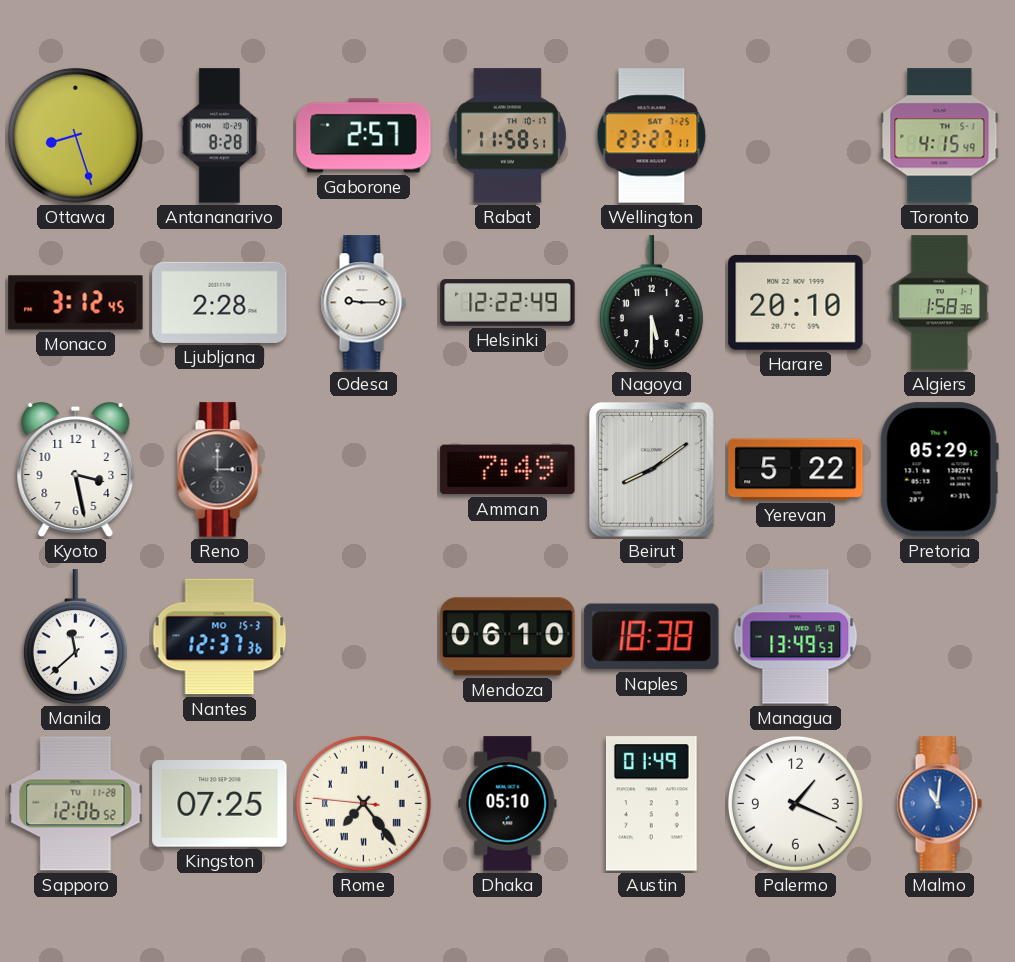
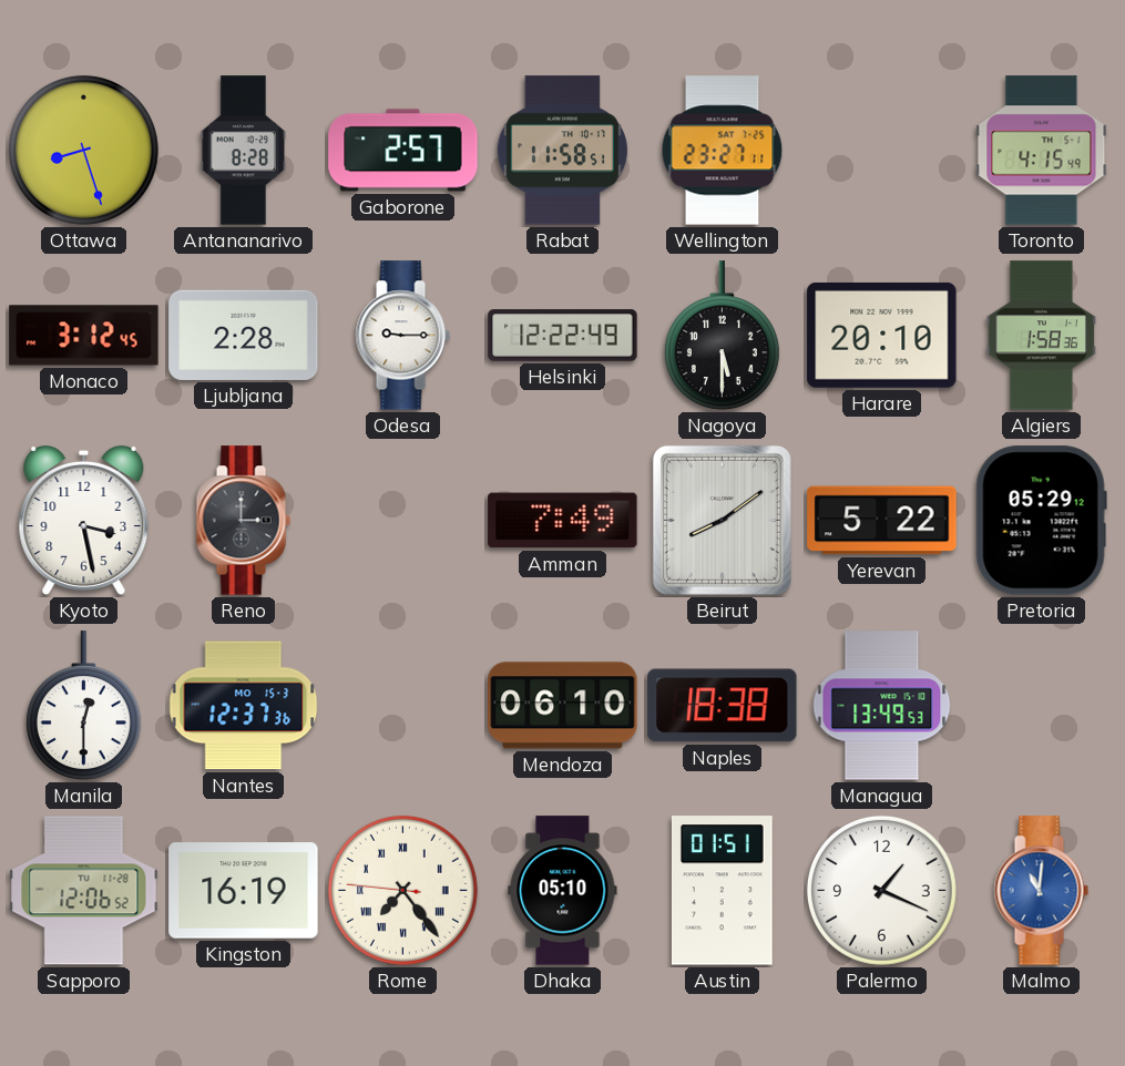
Manila: 11:38 -> 12:30 (83, 706)
Kingston: 07:25 -> 16:19 (244, 891)
Austin: 01:49 -> 01:51 (722, 891)
